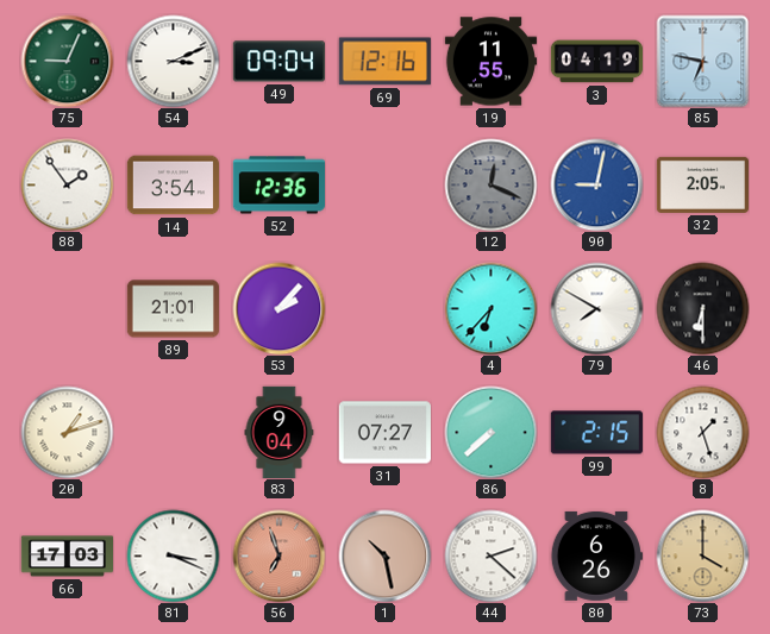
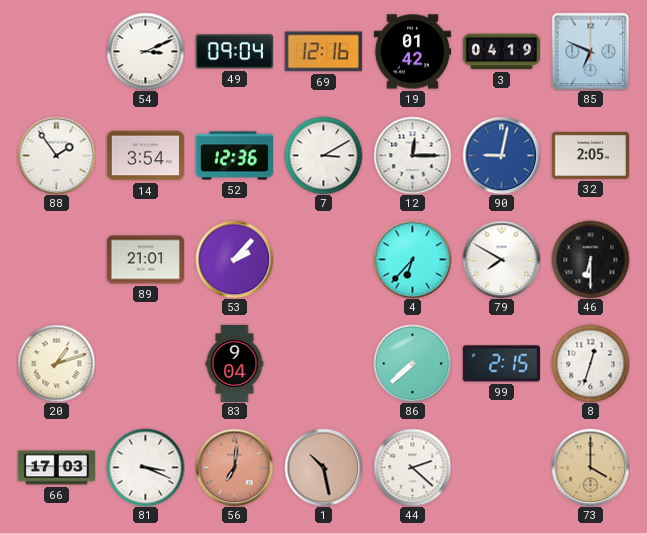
75: 9:04 -> none (67, 61)
19: 11:55 -> 01:42 (412, 52)
85: 6:47 -> 6:49 (590, 51)
7: none -> 3:10 (323, 155)
12: 12:19 -> 12:15 (412, 155)
12 dial: grey -> white (412, 155)
31: 07:27 -> none (384, 433)
8: 1:27 -> 12:33 (590, 363)
56: 6:57 -> 7:01 (234, 467)
80: 6:26 -> none (596, 555)
